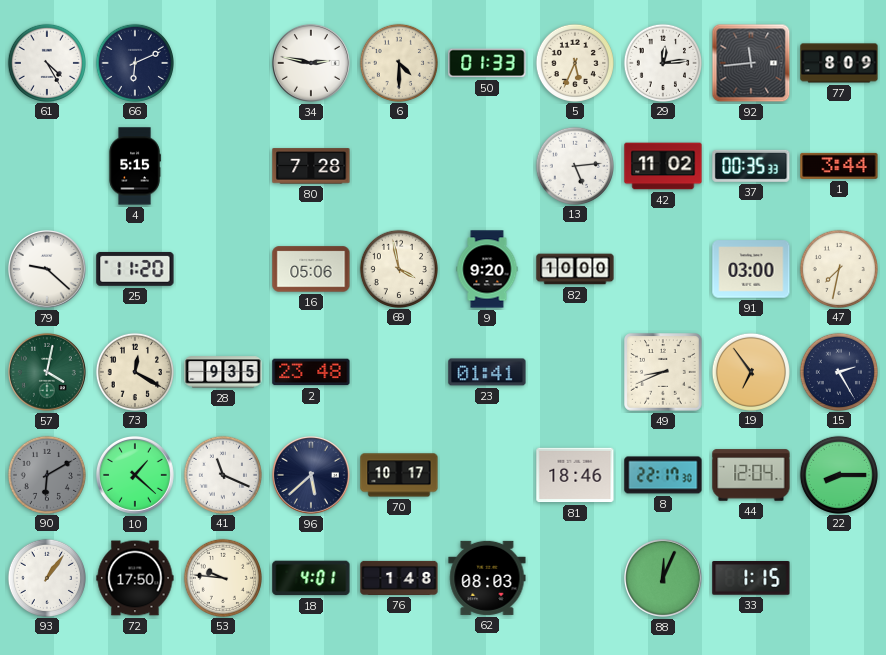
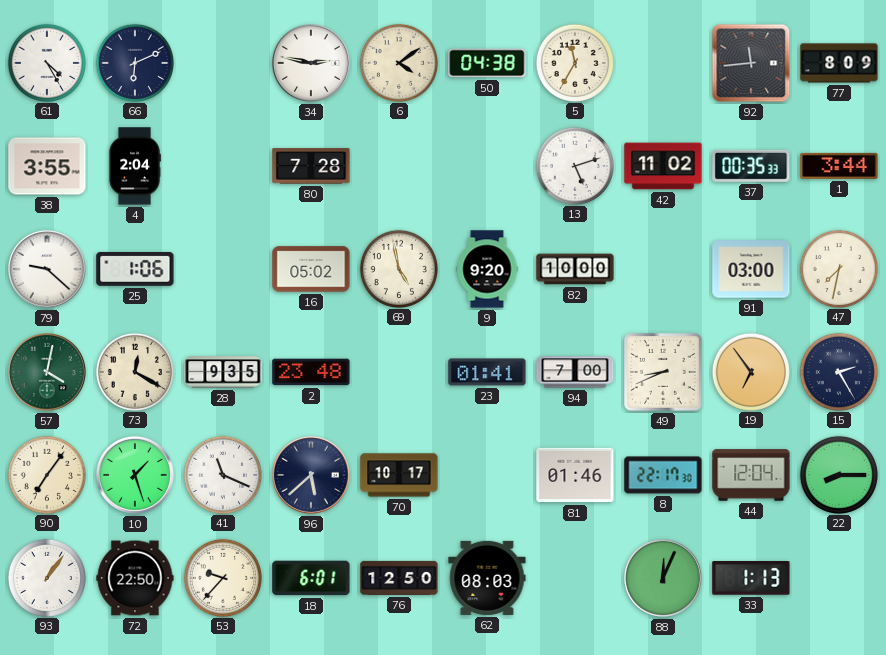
6: 4:30 -> 4:09 (398, 62)
50: 01:33 -> 04:38 (487, 63)
5: 5:34 -> 11:35 (574, 62)
29: 12:14 -> none (662, 62)
38: none -> 3:55 (47, 166)
4: 5:15 -> 2:04 (135, 166)
13: 5:14 -> 5:12 (574, 165)
25: 11:20 -> 1:06 (135, 269)
16: 05:06 -> 05:02 (311, 269)
69: 3:58 -> 4:58 (398, 268)
94: none -> 7:00 (575, 372)
90: 6:10 -> 7:06 (46, 474)
90 dial: grey -> cream (46, 474)
10: 1:22 -> 1:27 (135, 475)
81: 18:46 -> 01:46 (575, 475)
72: 17:50 -> 22:50 (135, 578)
53: 9:46 -> 9:37 (222, 577)
18: 4:01 -> 6:01 (311, 578)
76: 1:48 -> 12:50 (399, 578)
33: 1:15 -> 1:13 (751, 578)
